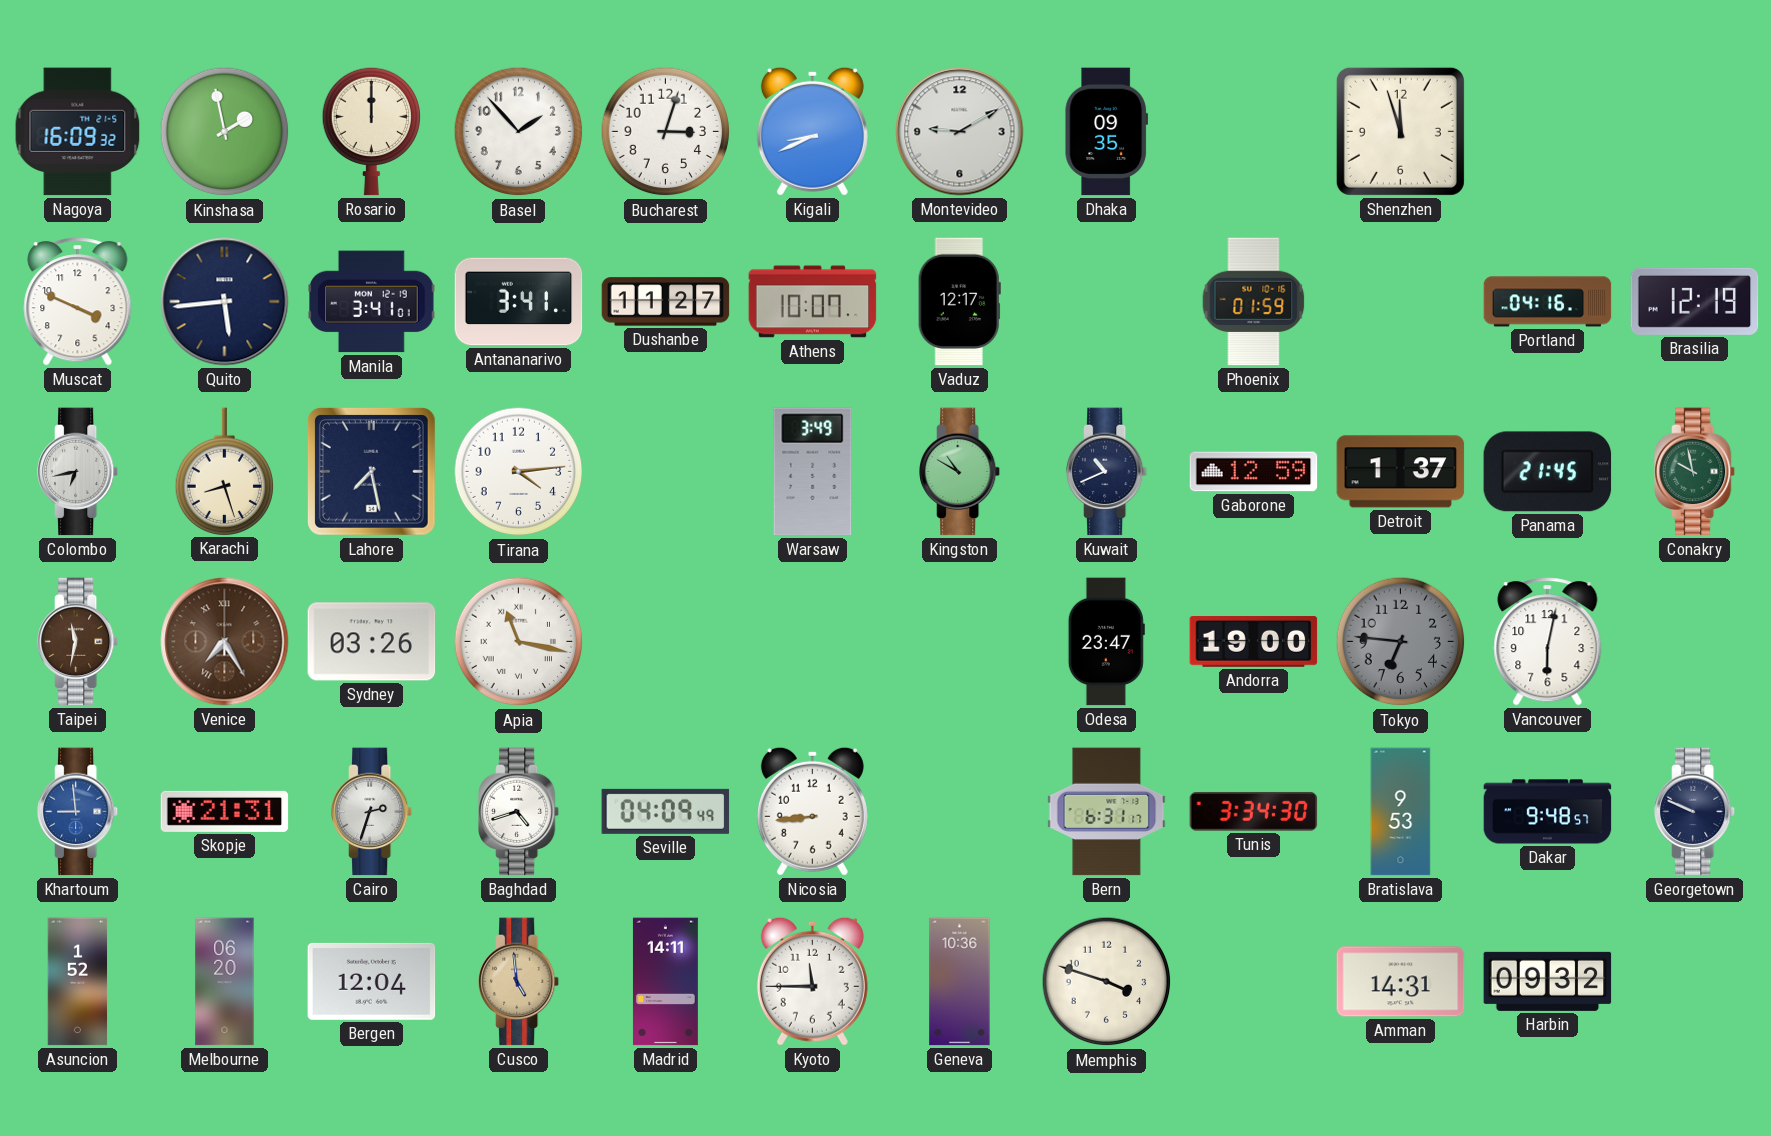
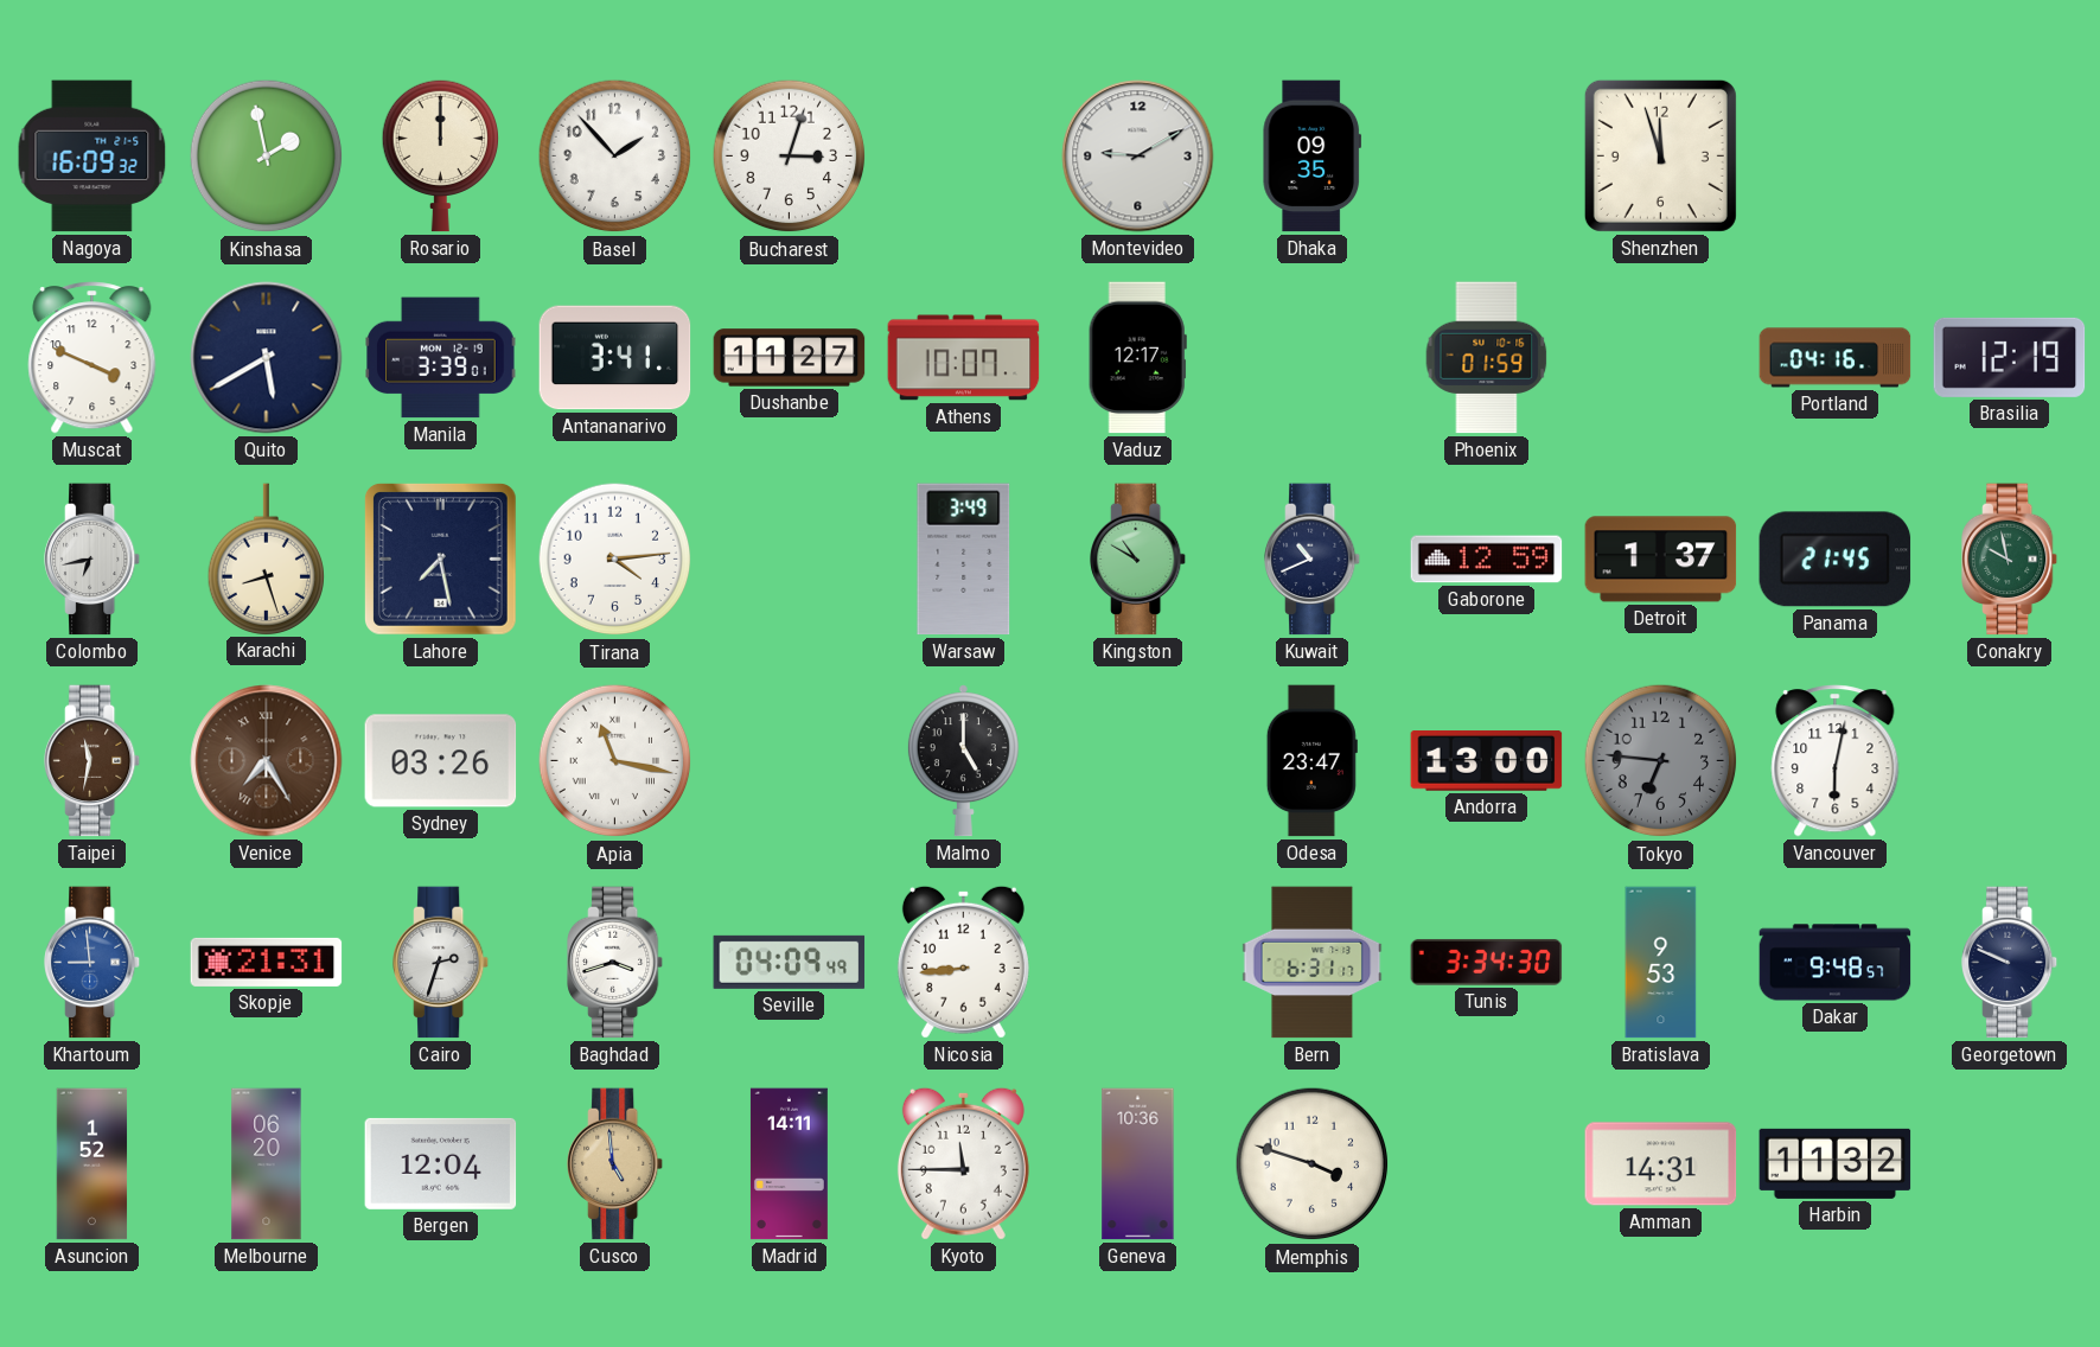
Kigali: 8:41 -> none (812, 131)
Quito: 5:44 -> 5:40 (267, 358)
Manila: 3:41 -> 3:39 (441, 358)
Malmo: none -> 5:00 (963, 761)
Andorra: 19:00 -> 13:00 (1487, 761)
Baghdad: 4:42 -> 3:42 (617, 963)
Harbin: 09:32 -> 11:32 (1836, 1163)
